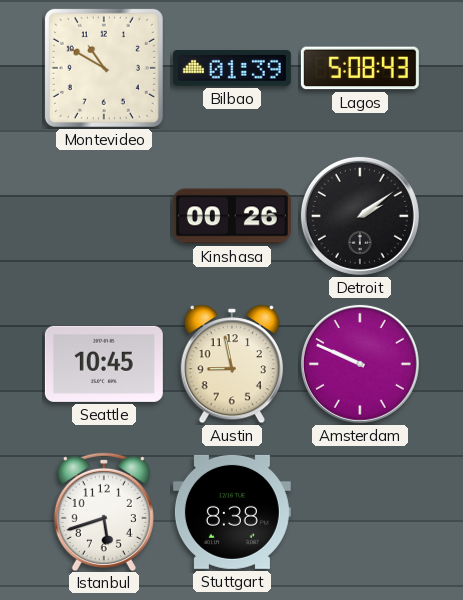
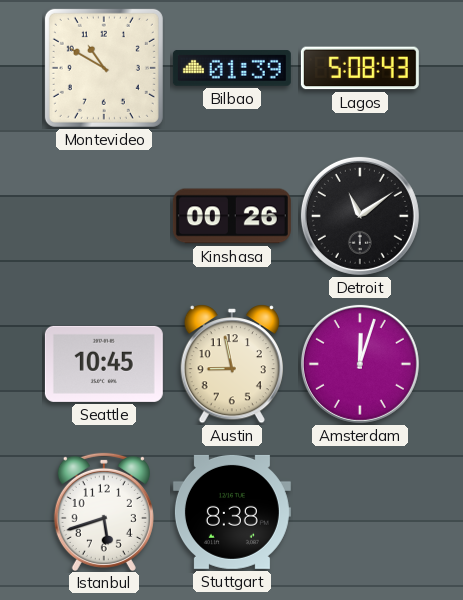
Detroit: 2:09 -> 11:09 (360, 216)
Amsterdam: 9:49 -> 12:03 (360, 364)
